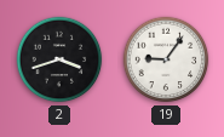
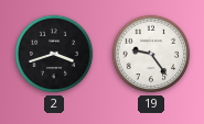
19: 9:06 -> 9:24 (151, 54)
